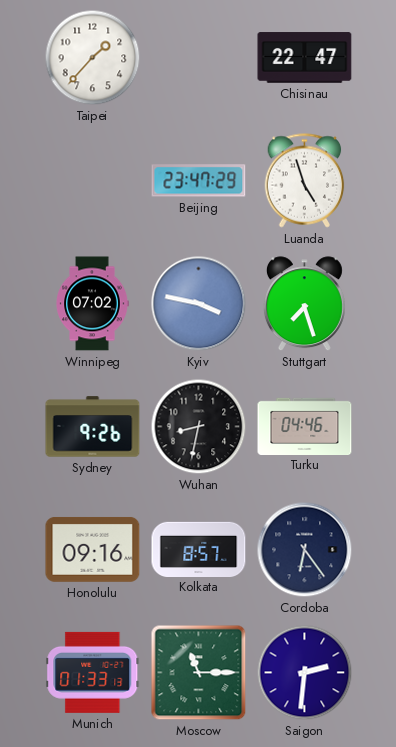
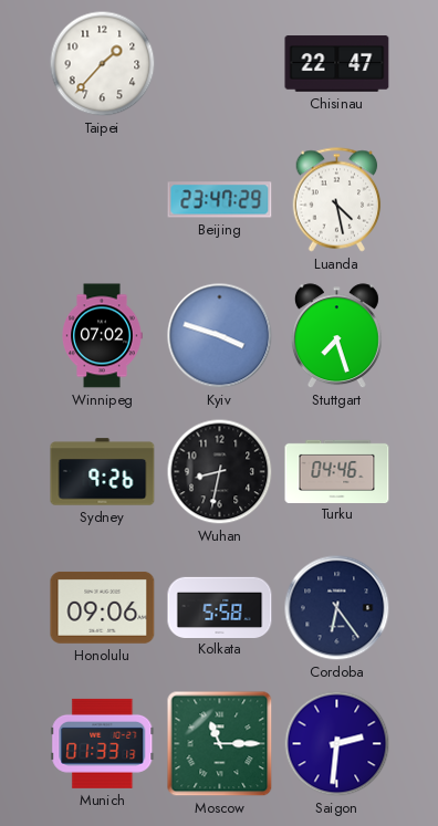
Luanda: 4:57 -> 4:28 (337, 200)
Kyiv: 3:47 -> 3:48 (220, 336)
Honolulu: 09:16 -> 09:06 (103, 608)
Kolkata: 8:57 -> 5:58 (220, 607)
